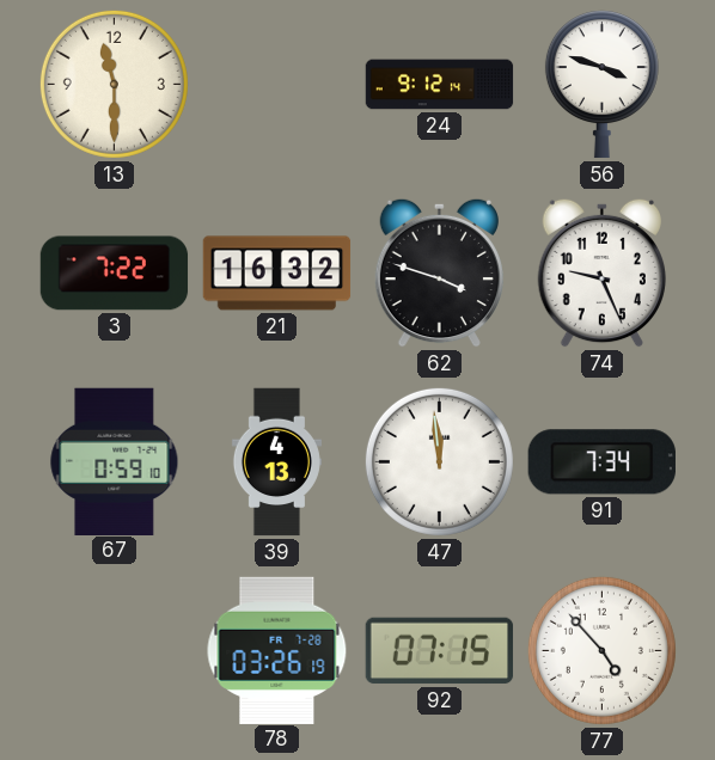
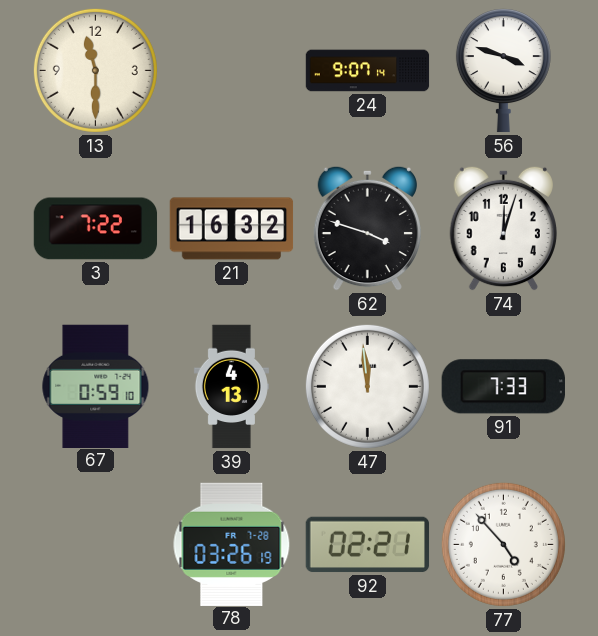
24: 9:12 -> 9:07 (368, 71)
74: 9:26 -> 12:03 (503, 228)
91: 7:34 -> 7:33 (503, 387)
92: 07:15 -> 02:21 (368, 545)
